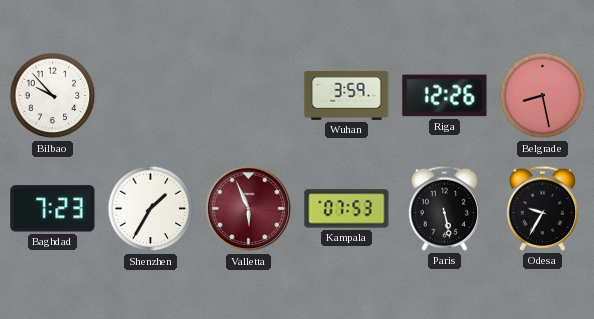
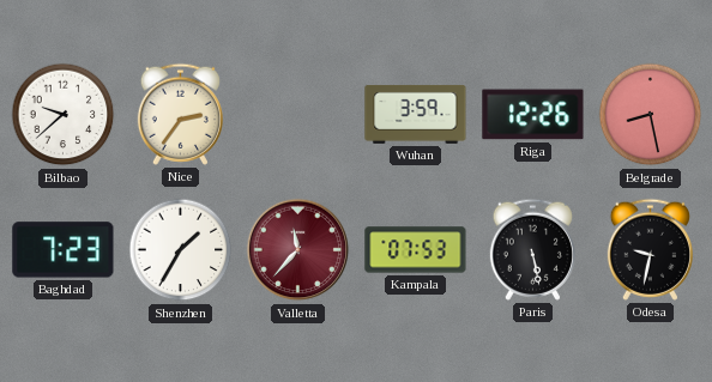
Bilbao: 9:53 -> 9:38 (64, 115)
Nice: none -> 2:36 (180, 114)
Valletta: 5:56 -> 11:37 (298, 250)
Odesa: 9:35 -> 9:32 (650, 249)
